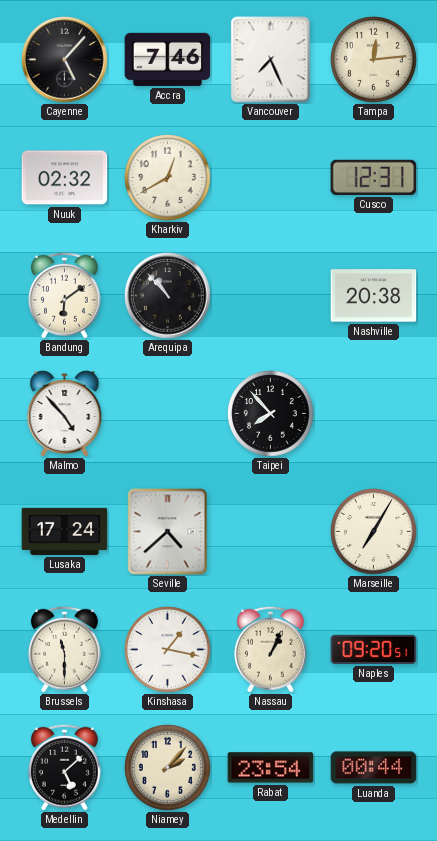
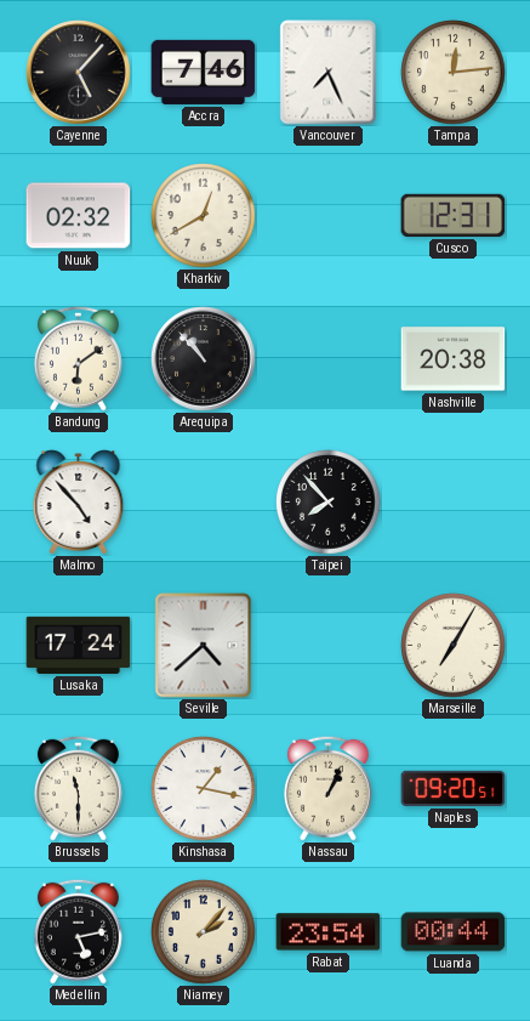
Medellin: 5:08 -> 5:13 (78, 931)
